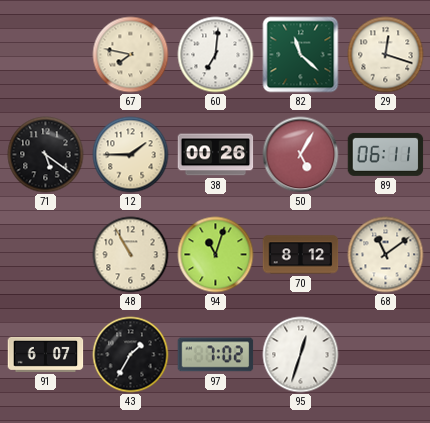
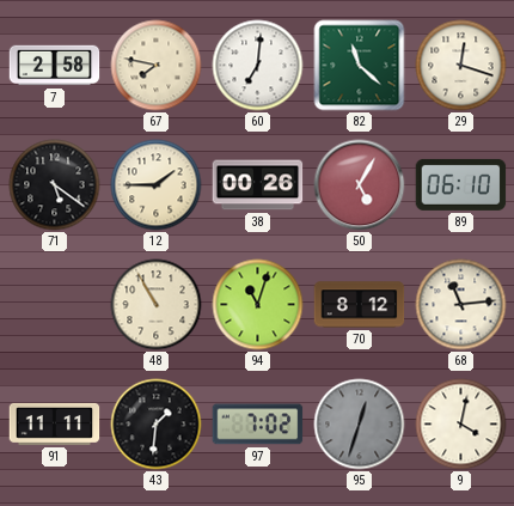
7: none -> 2:58 (55, 66)
89: 06:11 -> 06:10 (461, 184)
68: 11:09 -> 11:14 (461, 305)
91: 6:07 -> 11:11 (55, 423)
43: 1:35 -> 1:31 (157, 425)
95 dial: white -> grey (360, 425)
9: none -> 4:02 (461, 425)
